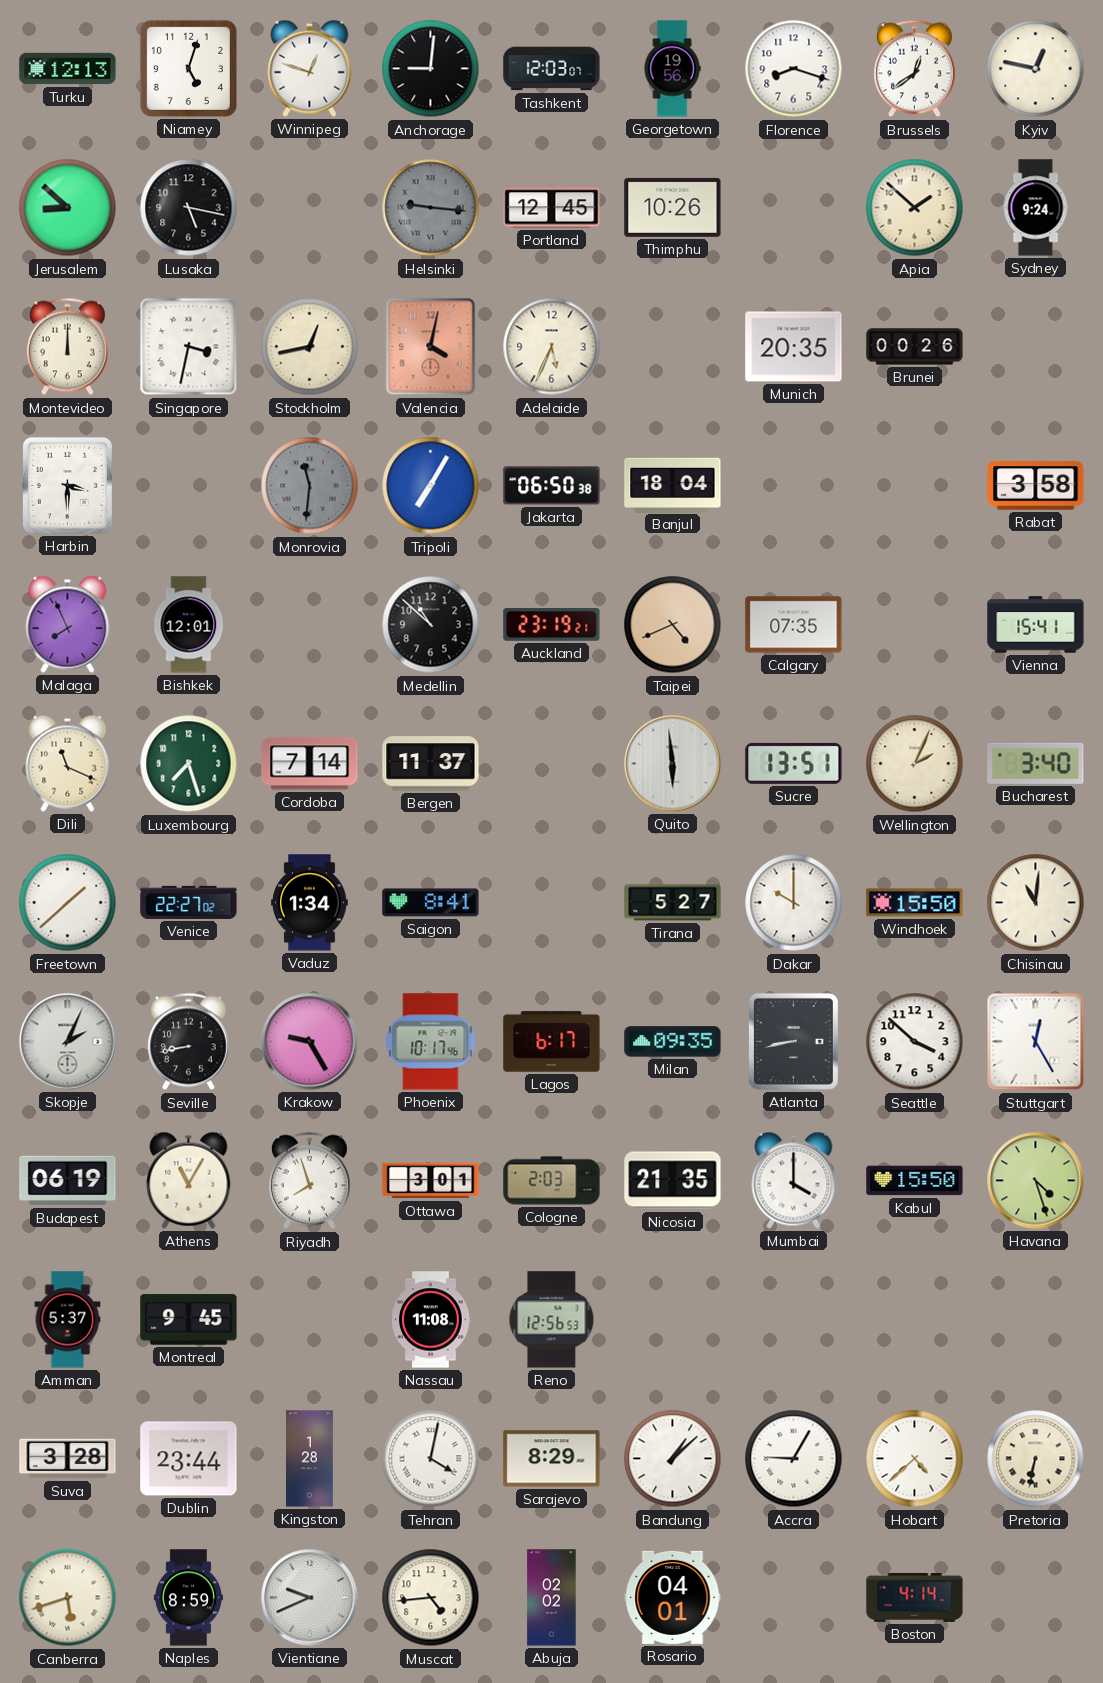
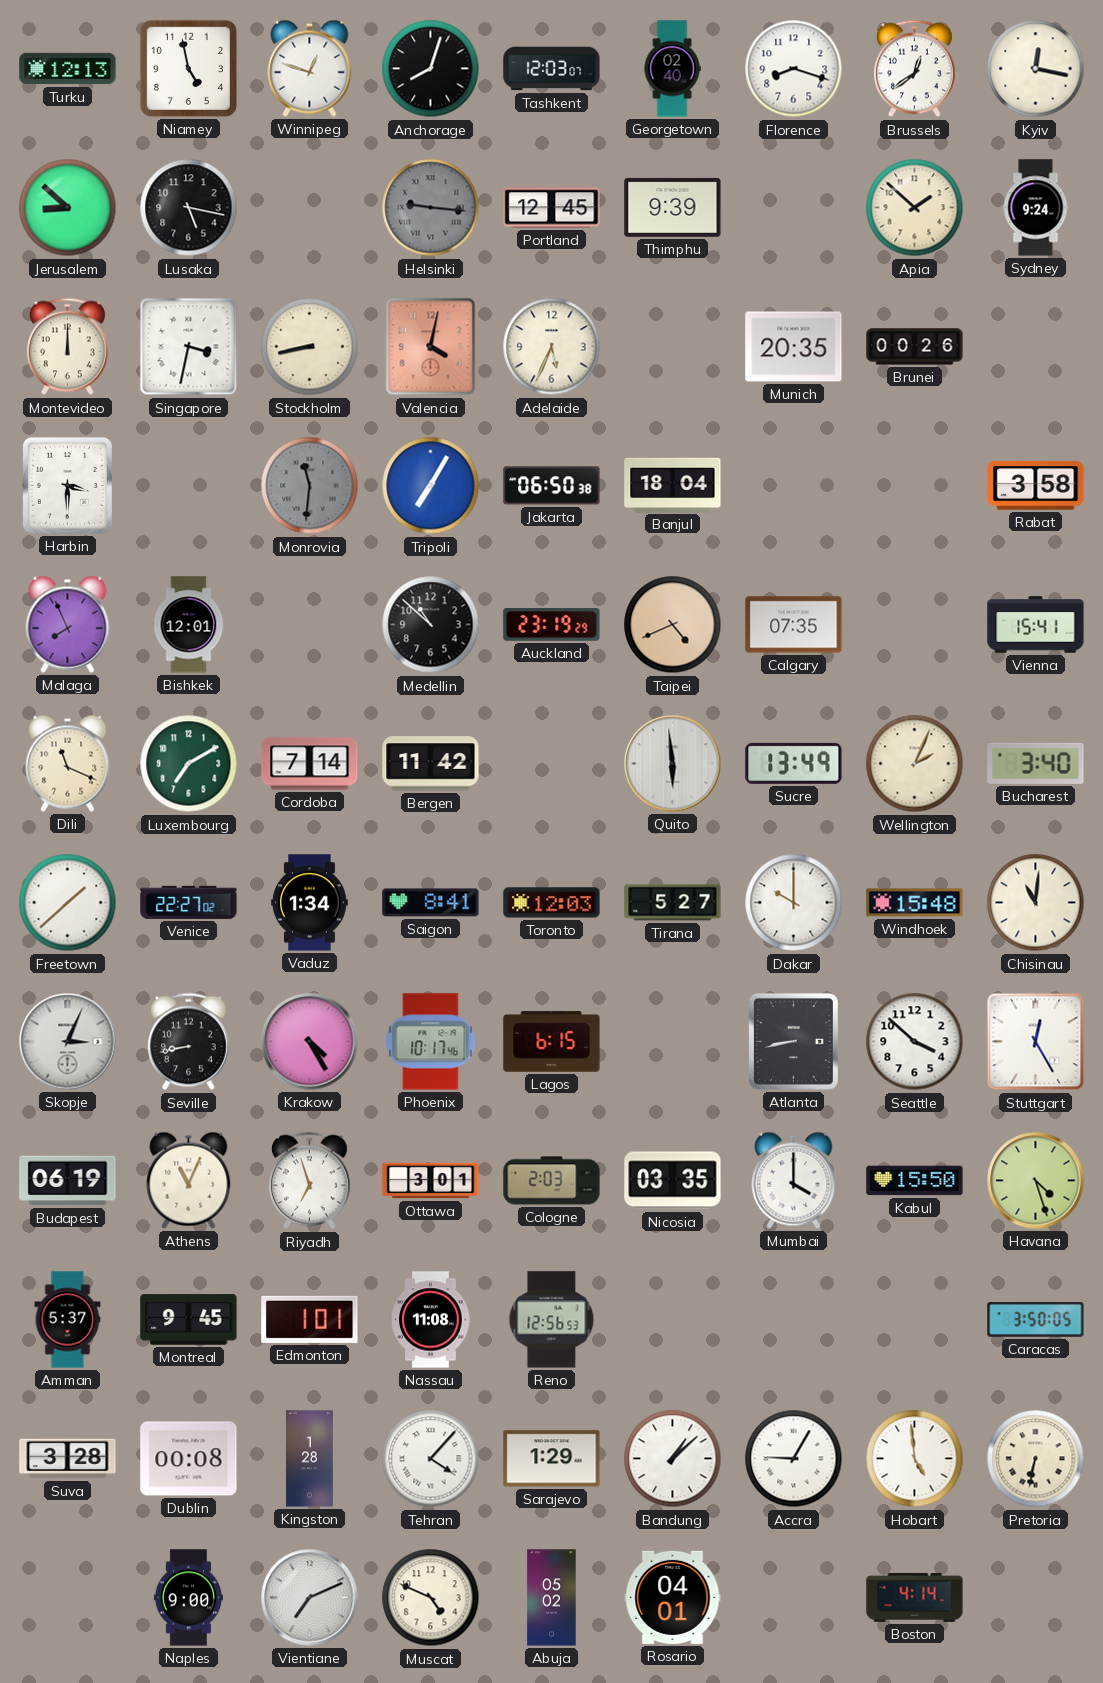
Niamey: 5:03 -> 4:58 (188, 68)
Anchorage: 9:01 -> 8:03 (431, 69)
Georgetown: 19:56 -> 02:40 (672, 69)
Kyiv: 12:47 -> 12:17 (1036, 69)
Thimphu: 10:26 -> 9:39 (673, 207)
Stockholm: 12:43 -> 8:43 (310, 347)
Auckland: 23:19:21 -> 23:19:29 (552, 625)
Luxembourg: 7:27 -> 7:10 (189, 764)
Bergen: 11:37 -> 11:42 (431, 764)
Sucre: 13:51 -> 13:49 (794, 763)
Toronto: none -> 12:03 (552, 903)
Windhoek: 15:50 -> 15:48 (915, 903)
Skopje: 2:04 -> 3:04 (68, 1042)
Krakow: 9:25 -> 4:25 (310, 1042)
Lagos: 6:17 -> 6:15 (552, 1042)
Milan: 09:35 -> none (673, 1042)
Athens: 11:05 -> 11:04 (189, 1180)
Riyadh: 7:57 -> 6:57 (310, 1181)
Nicosia: 21:35 -> 03:35 (673, 1181)
Edmonton: none -> 1:01 (310, 1319)
Caracas: none -> 3:50 (1036, 1320)
Dublin: 23:44 -> 00:08 (189, 1459)
Tehran: 4:02 -> 4:07 (431, 1459)
Sarajevo: 8:29 -> 1:29 (552, 1459)
Hobart: 4:38 -> 4:59 (915, 1459)
Canberra: 5:42 -> none (68, 1598)
Naples: 8:59 -> 9:00 (188, 1598)
Vientiane: 9:41 -> 7:11 (310, 1598)
Muscat: 4:44 -> 4:49 (431, 1598)
Abuja: 02:02 -> 05:02 (552, 1598)
